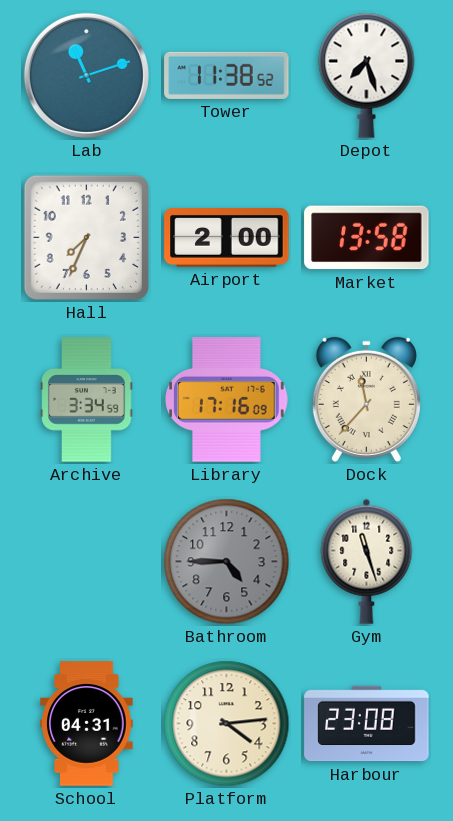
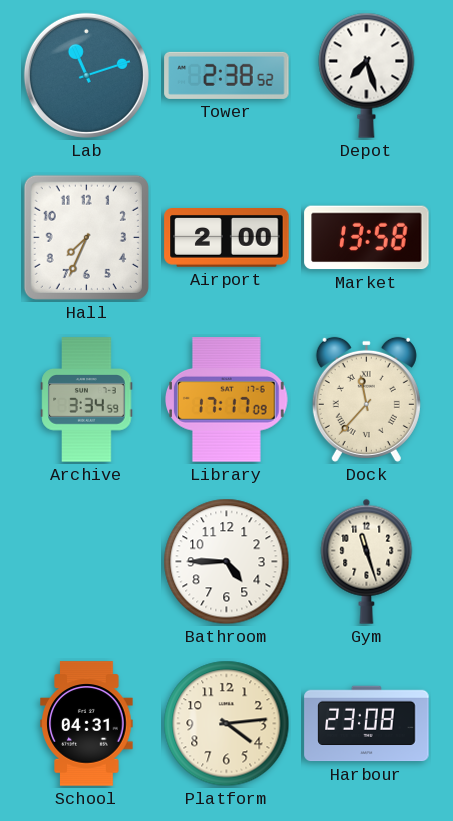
Tower: 11:38 -> 2:38 (227, 75)
Library: 17:16 -> 17:17 (227, 400)
Bathroom dial: grey -> white (227, 562)
